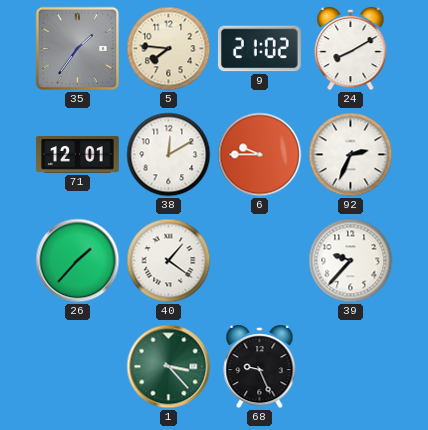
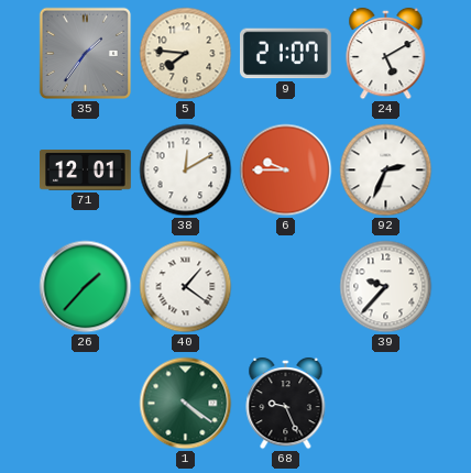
9: 21:02 -> 21:07 (285, 54)
24: 8:10 -> 5:10 (386, 54)
1: 3:23 -> 4:21 (186, 404)
